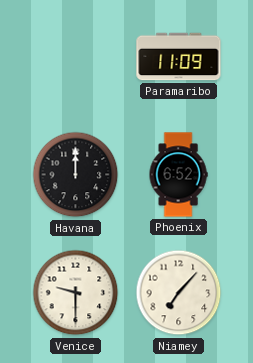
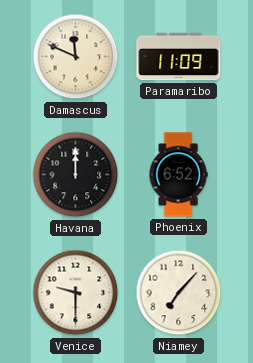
Damascus: none -> 11:49 (76, 57)
